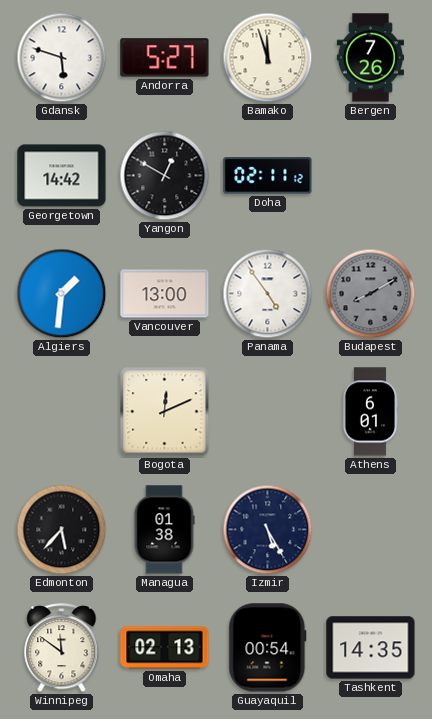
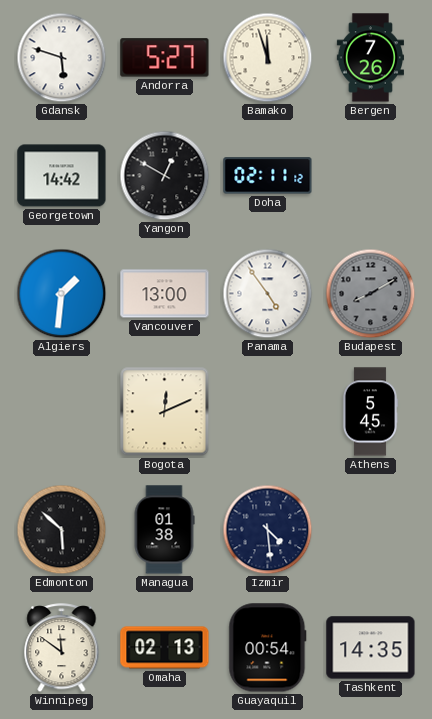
Athens: 6:01 -> 5:45 (370, 412)
Edmonton: 5:37 -> 5:52 (62, 530)
Izmir: 5:25 -> 4:29 (268, 530)
